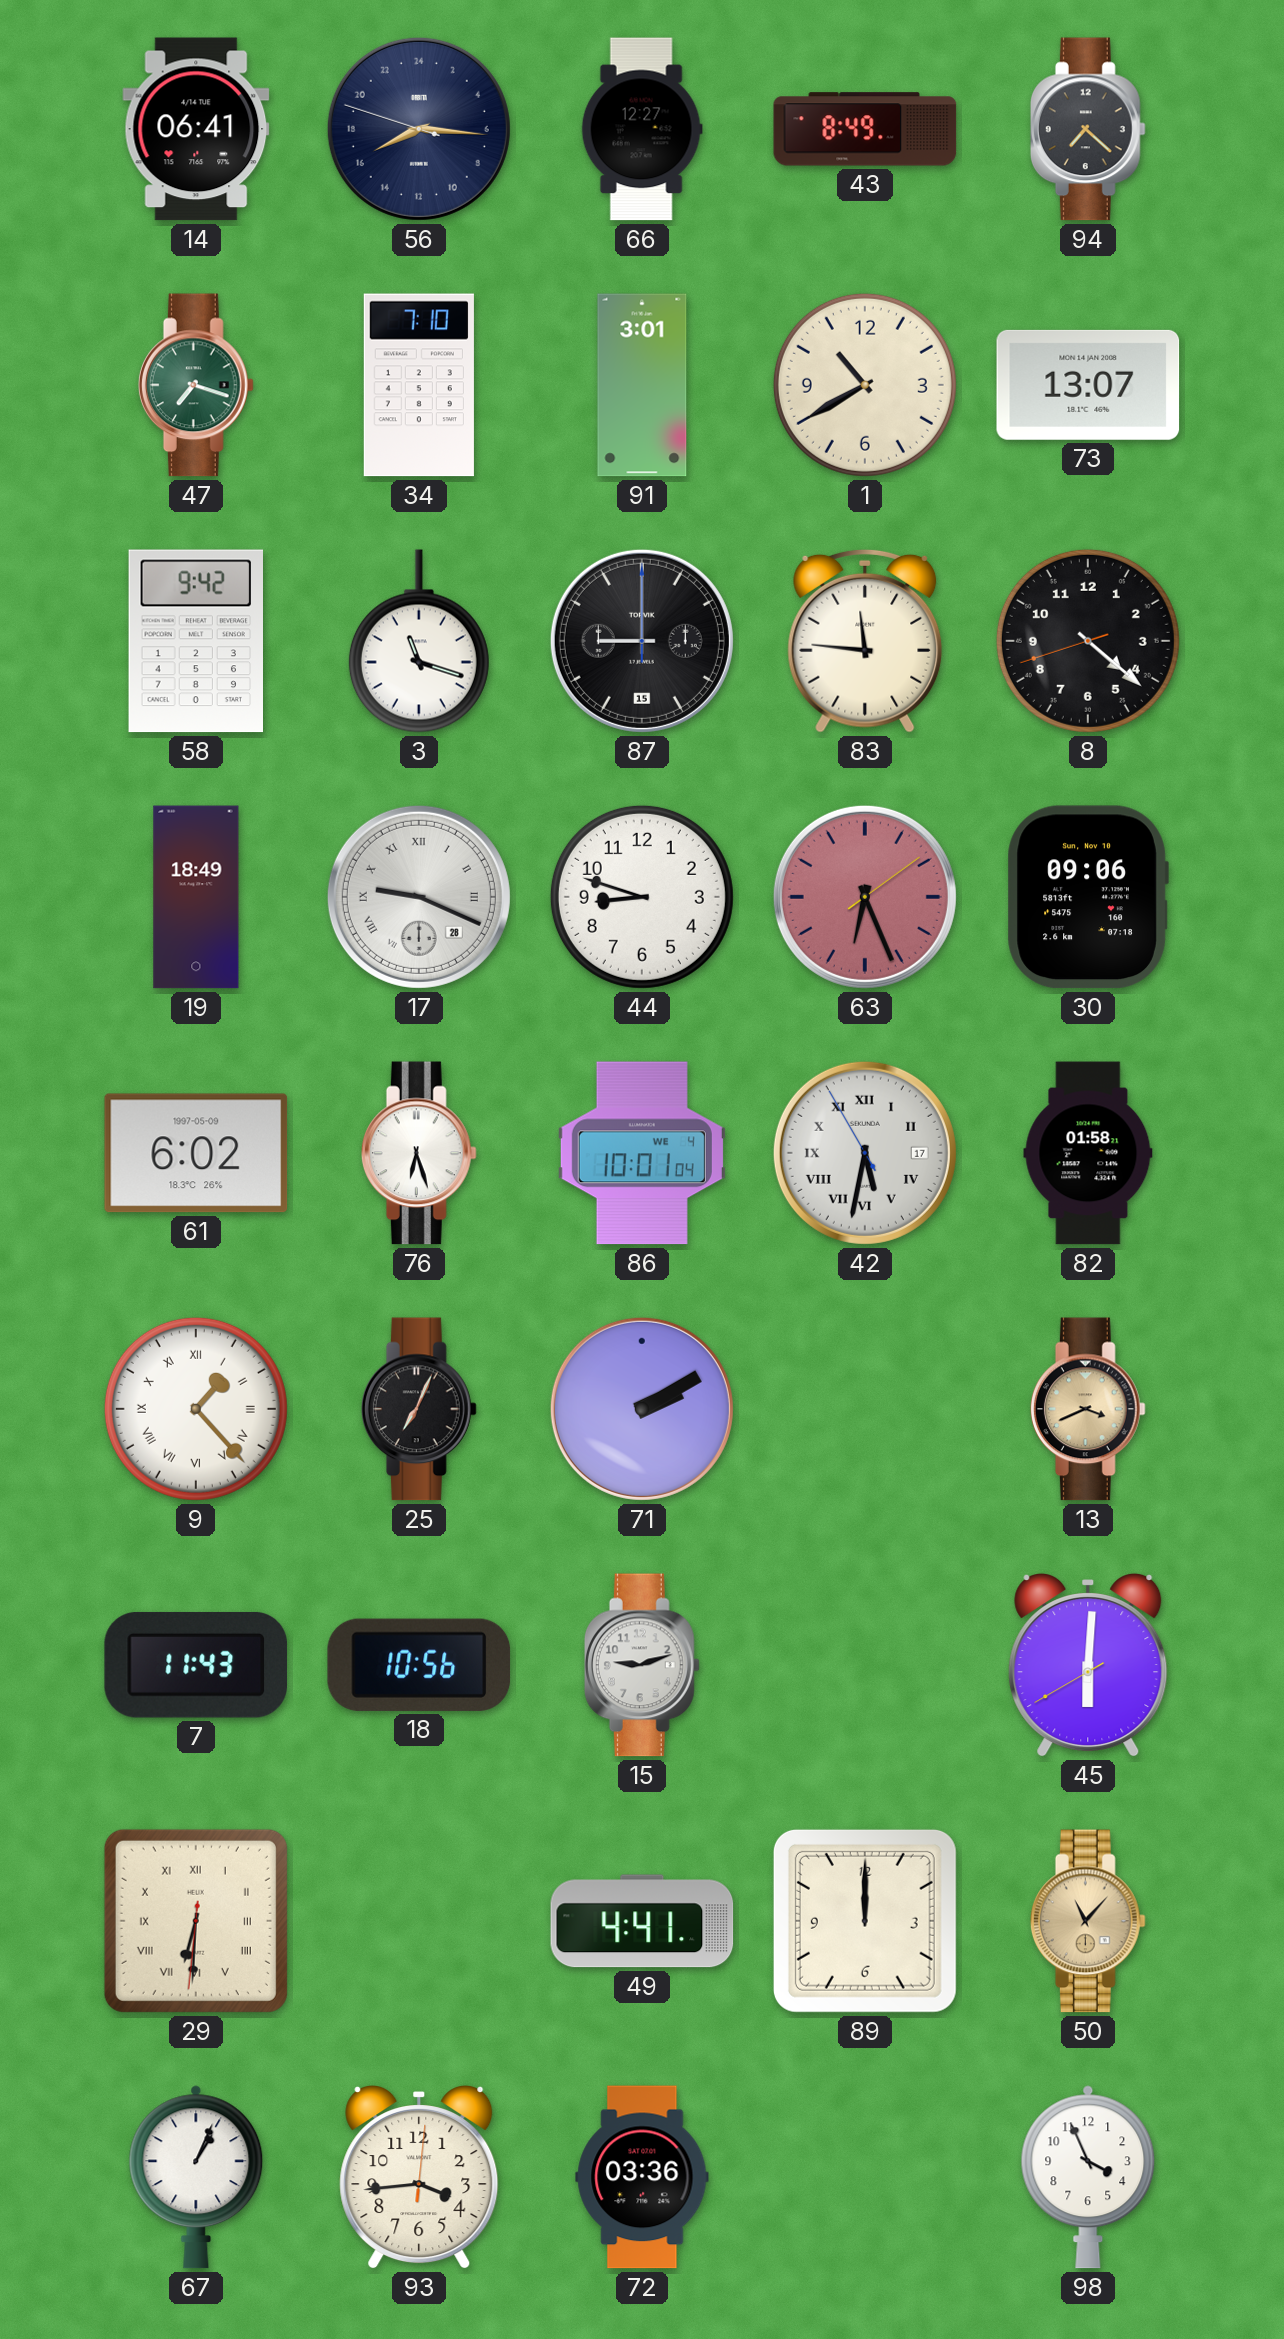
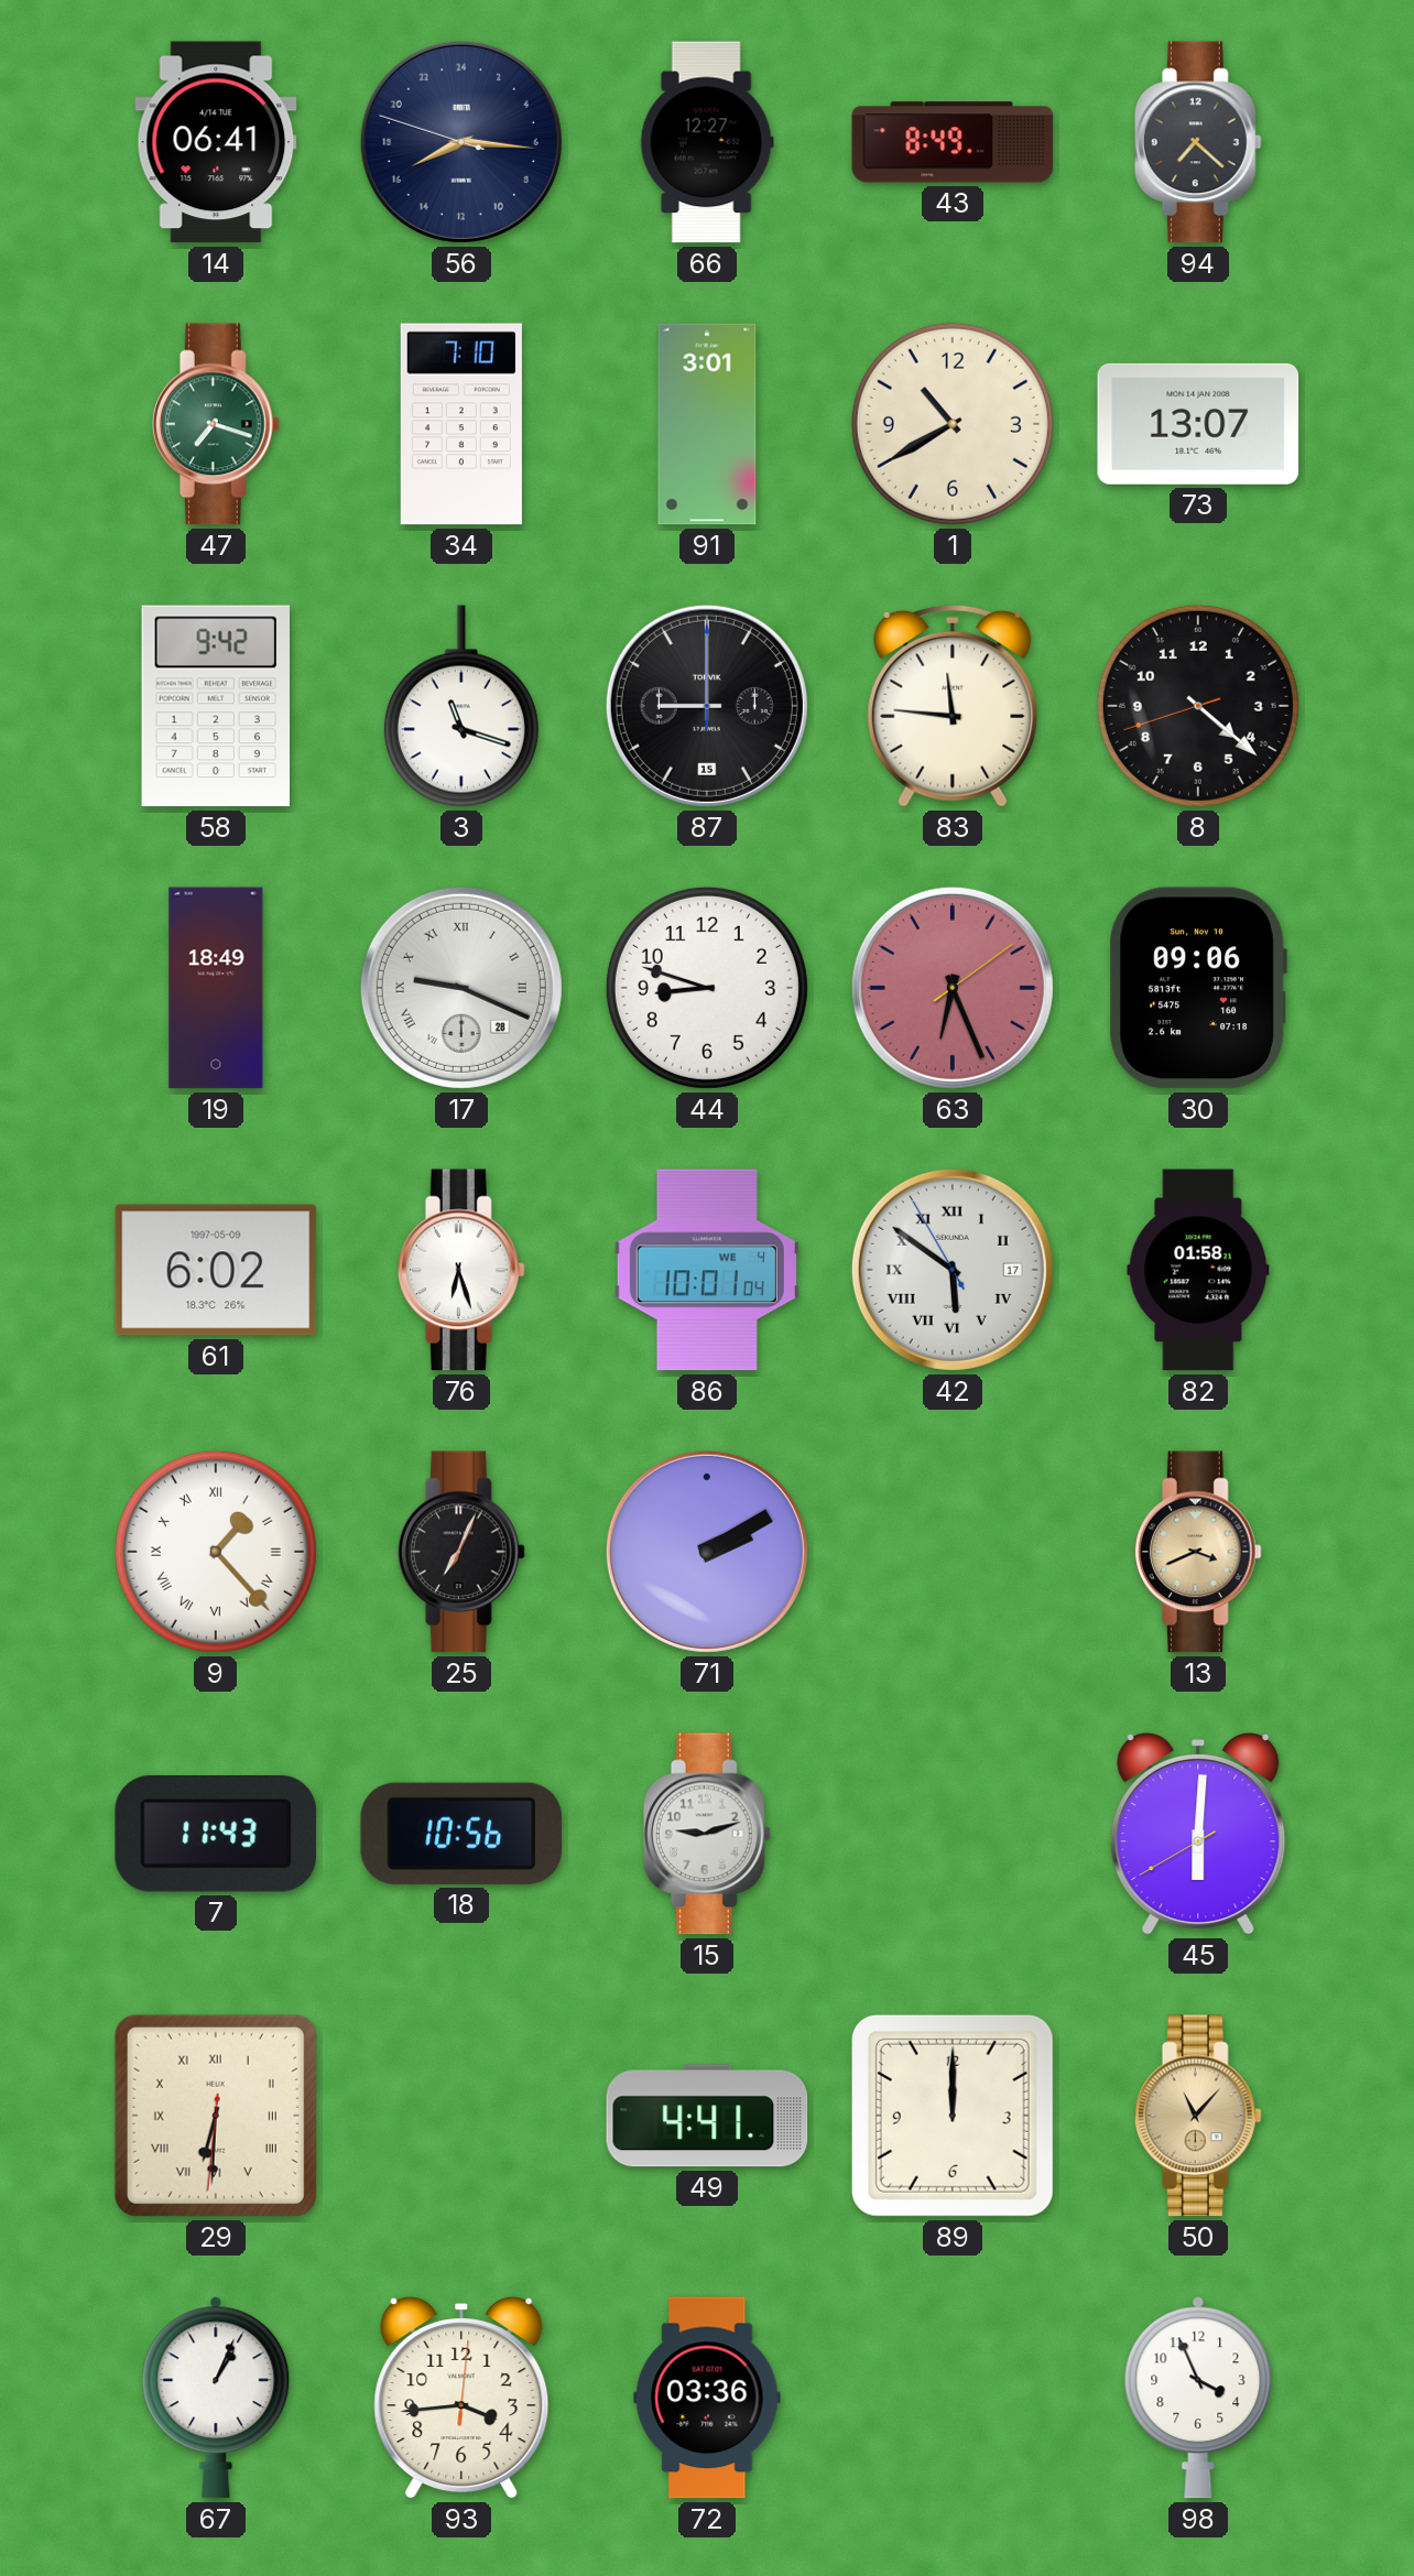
42: 5:31 -> 5:50 (953, 1270)
